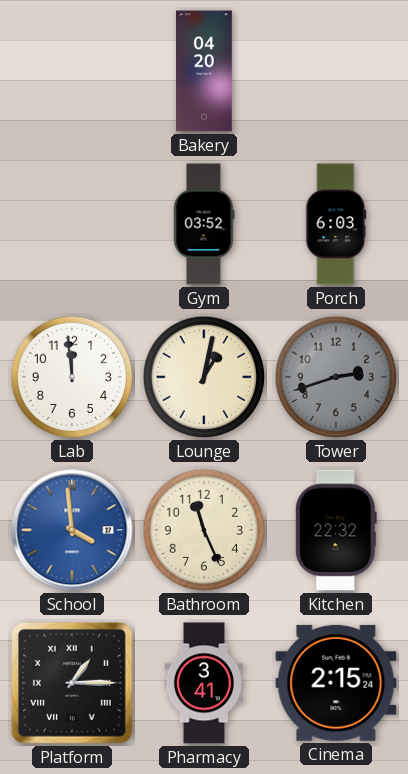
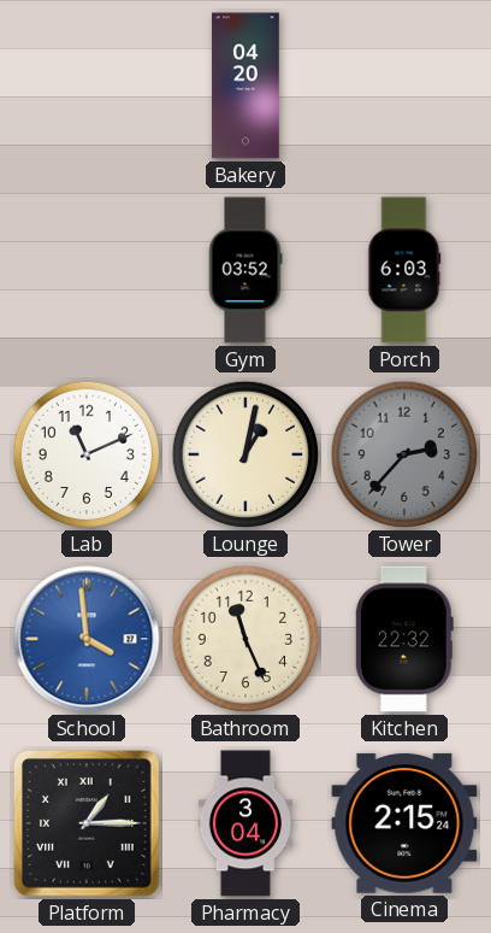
Lab: 11:59 -> 11:11 (87, 454)
Tower: 2:42 -> 2:37 (404, 454)
Pharmacy: 3:41 -> 3:04 (245, 823)
